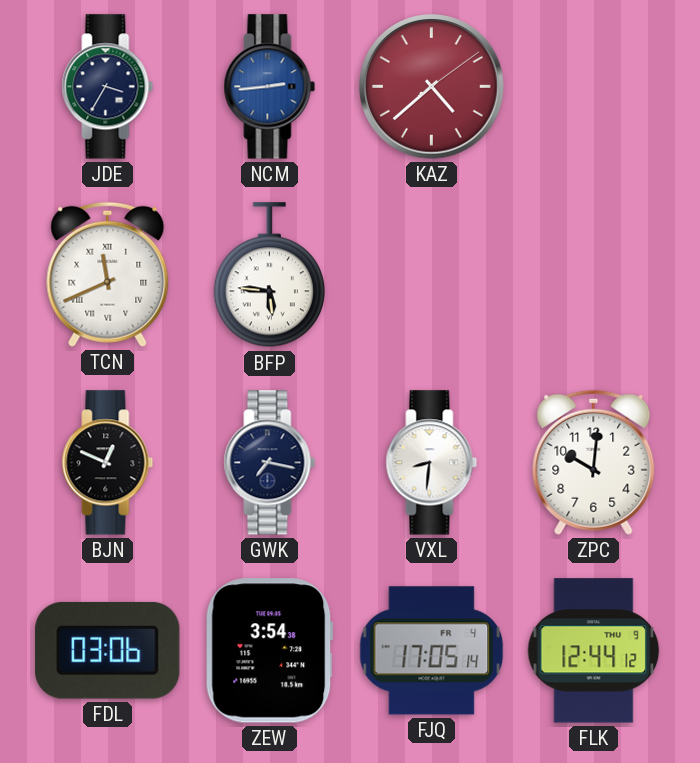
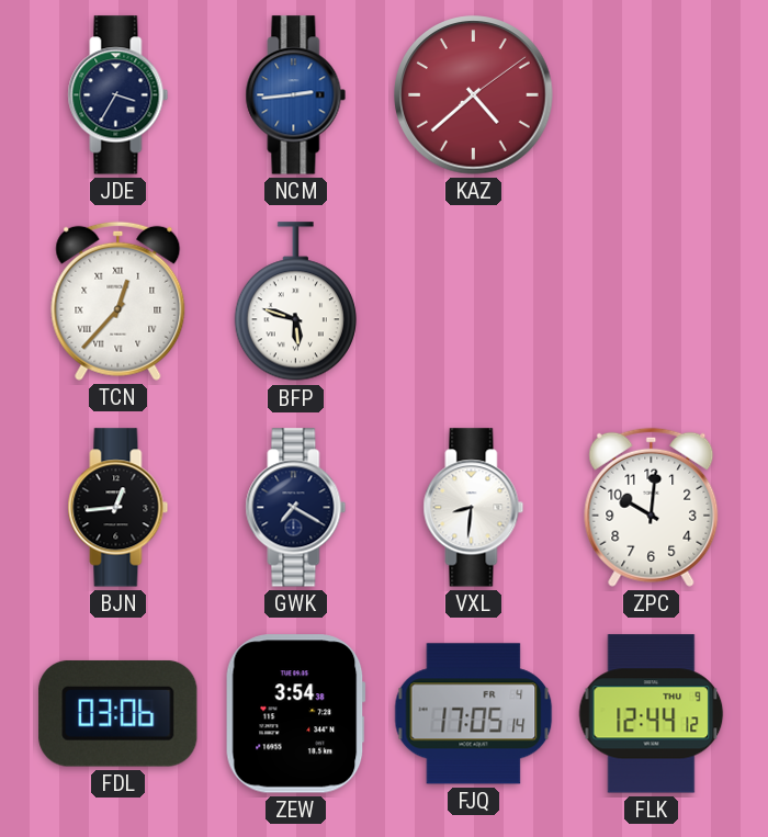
TCN: 11:41 -> 12:37 (118, 301)
BFP: 5:46 -> 5:48 (295, 302)
BJN: 12:49 -> 12:44 (118, 508)
GWK: 7:17 -> 7:20 (296, 508)
